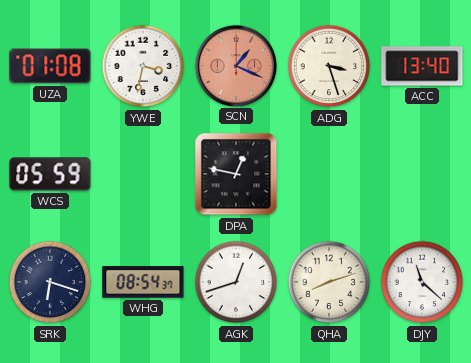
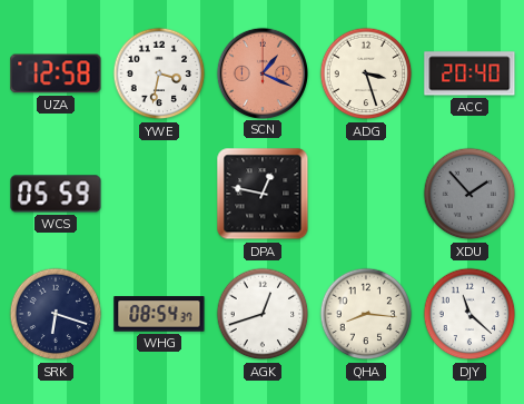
UZA: 01:08 -> 12:58 (56, 73)
ACC: 13:40 -> 20:40 (469, 73)
XDU: none -> 1:53 (469, 194)
QHA: 8:12 -> 8:16 (366, 314)
